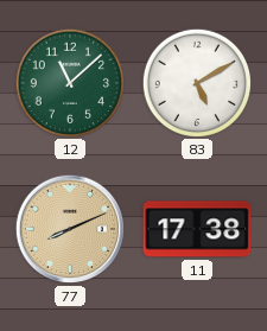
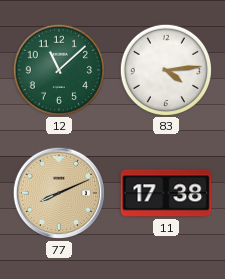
83: 5:10 -> 4:14 (165, 69)
